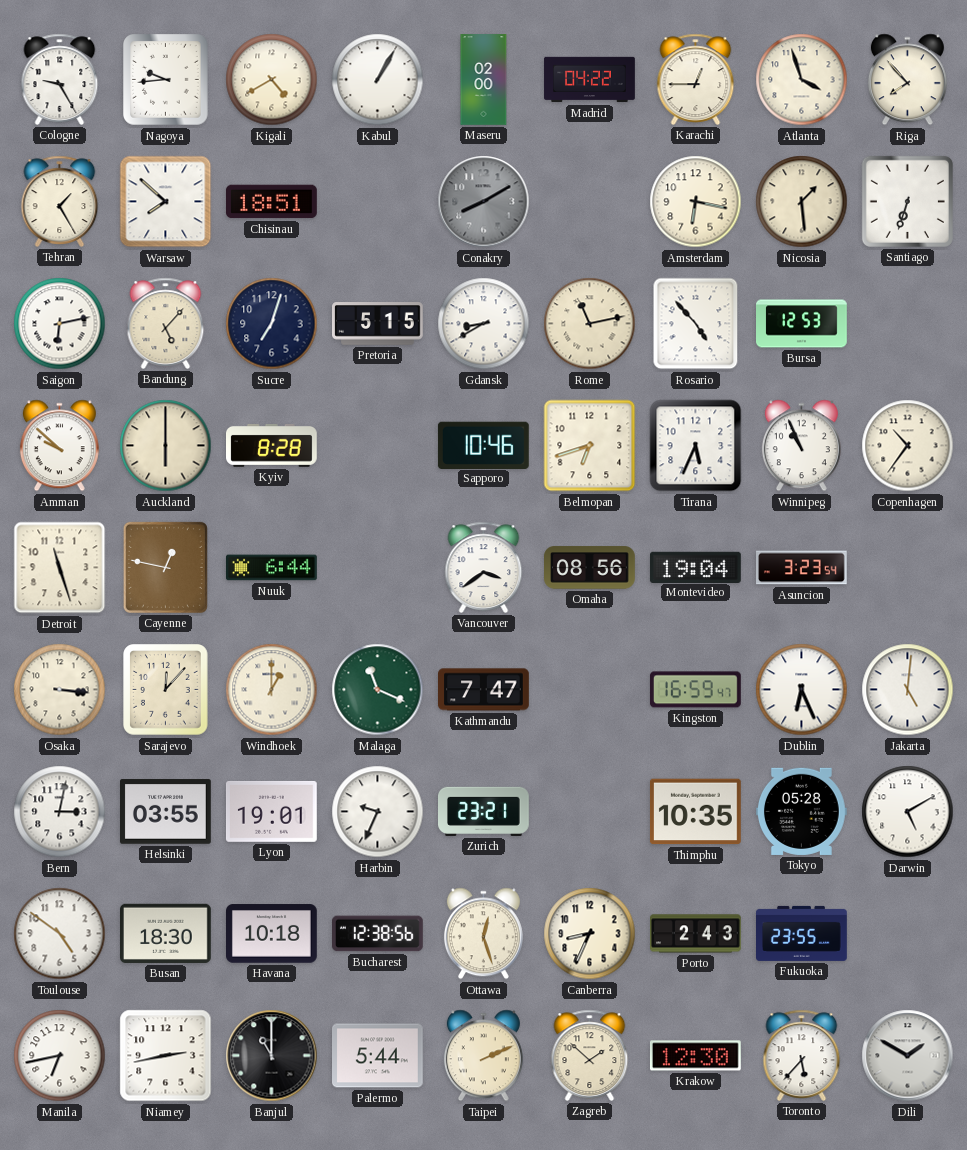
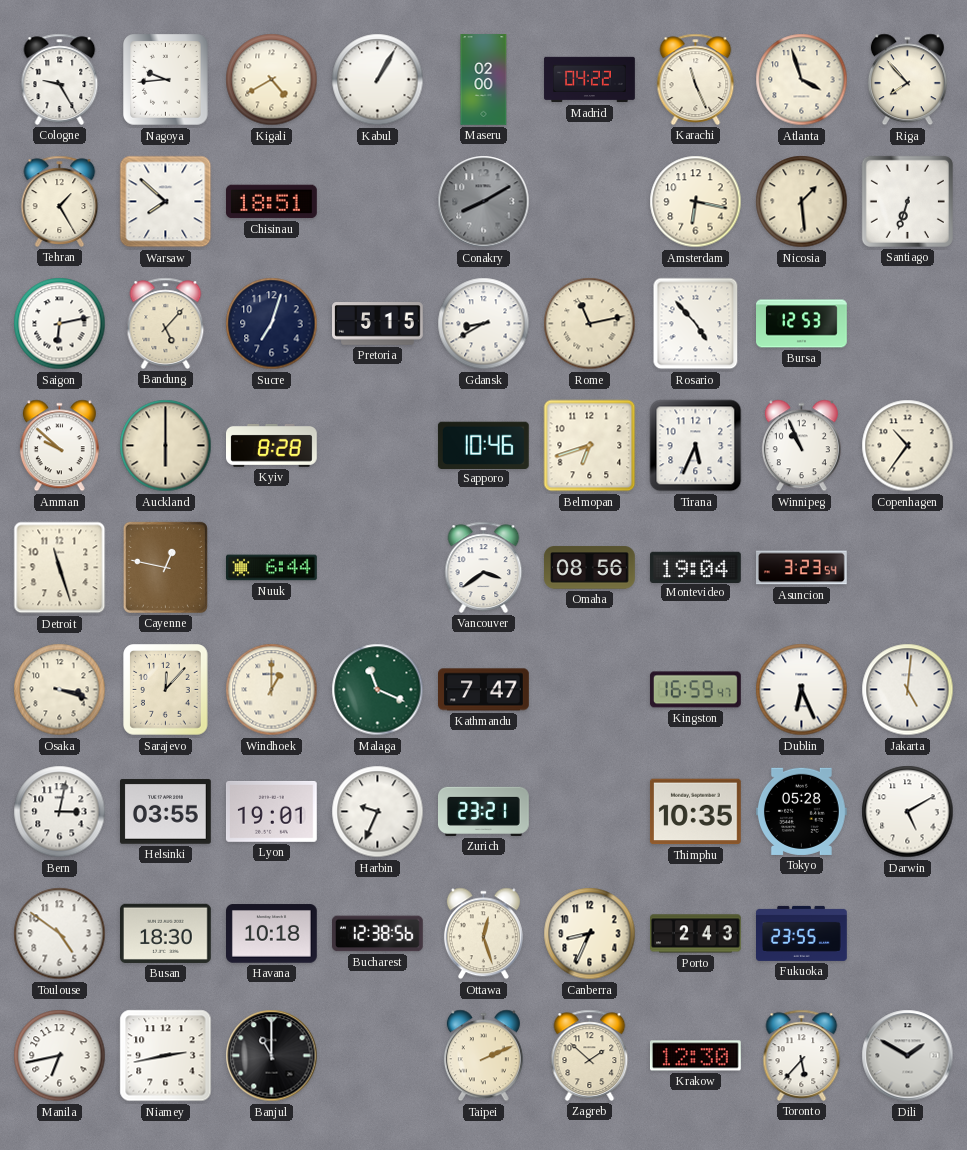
Karachi: 12:45 -> 11:26 (696, 79)
Osaka: 3:16 -> 3:18 (60, 690)
Palermo: 5:44 -> none (378, 1056)
